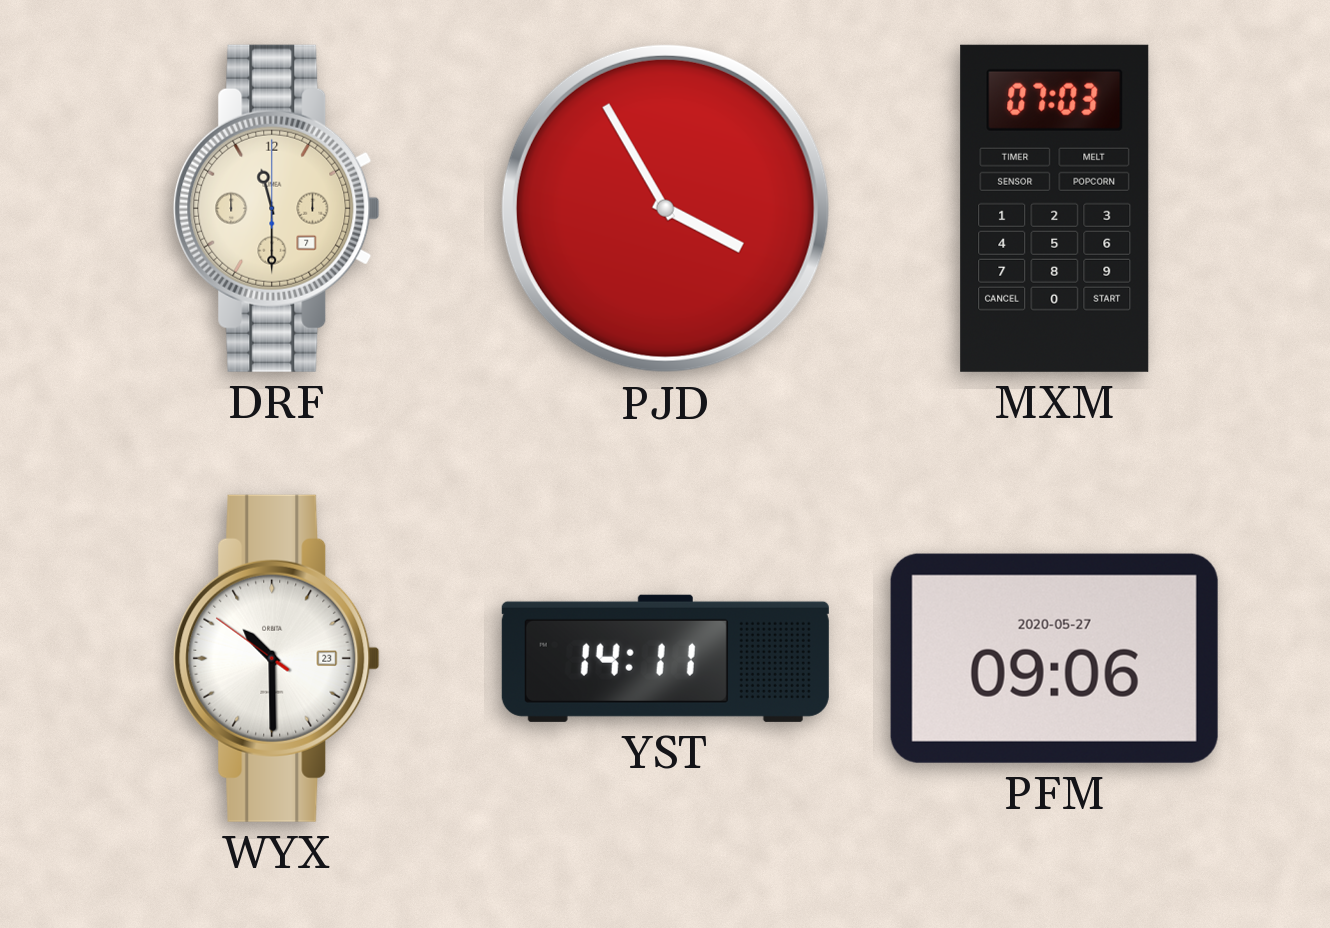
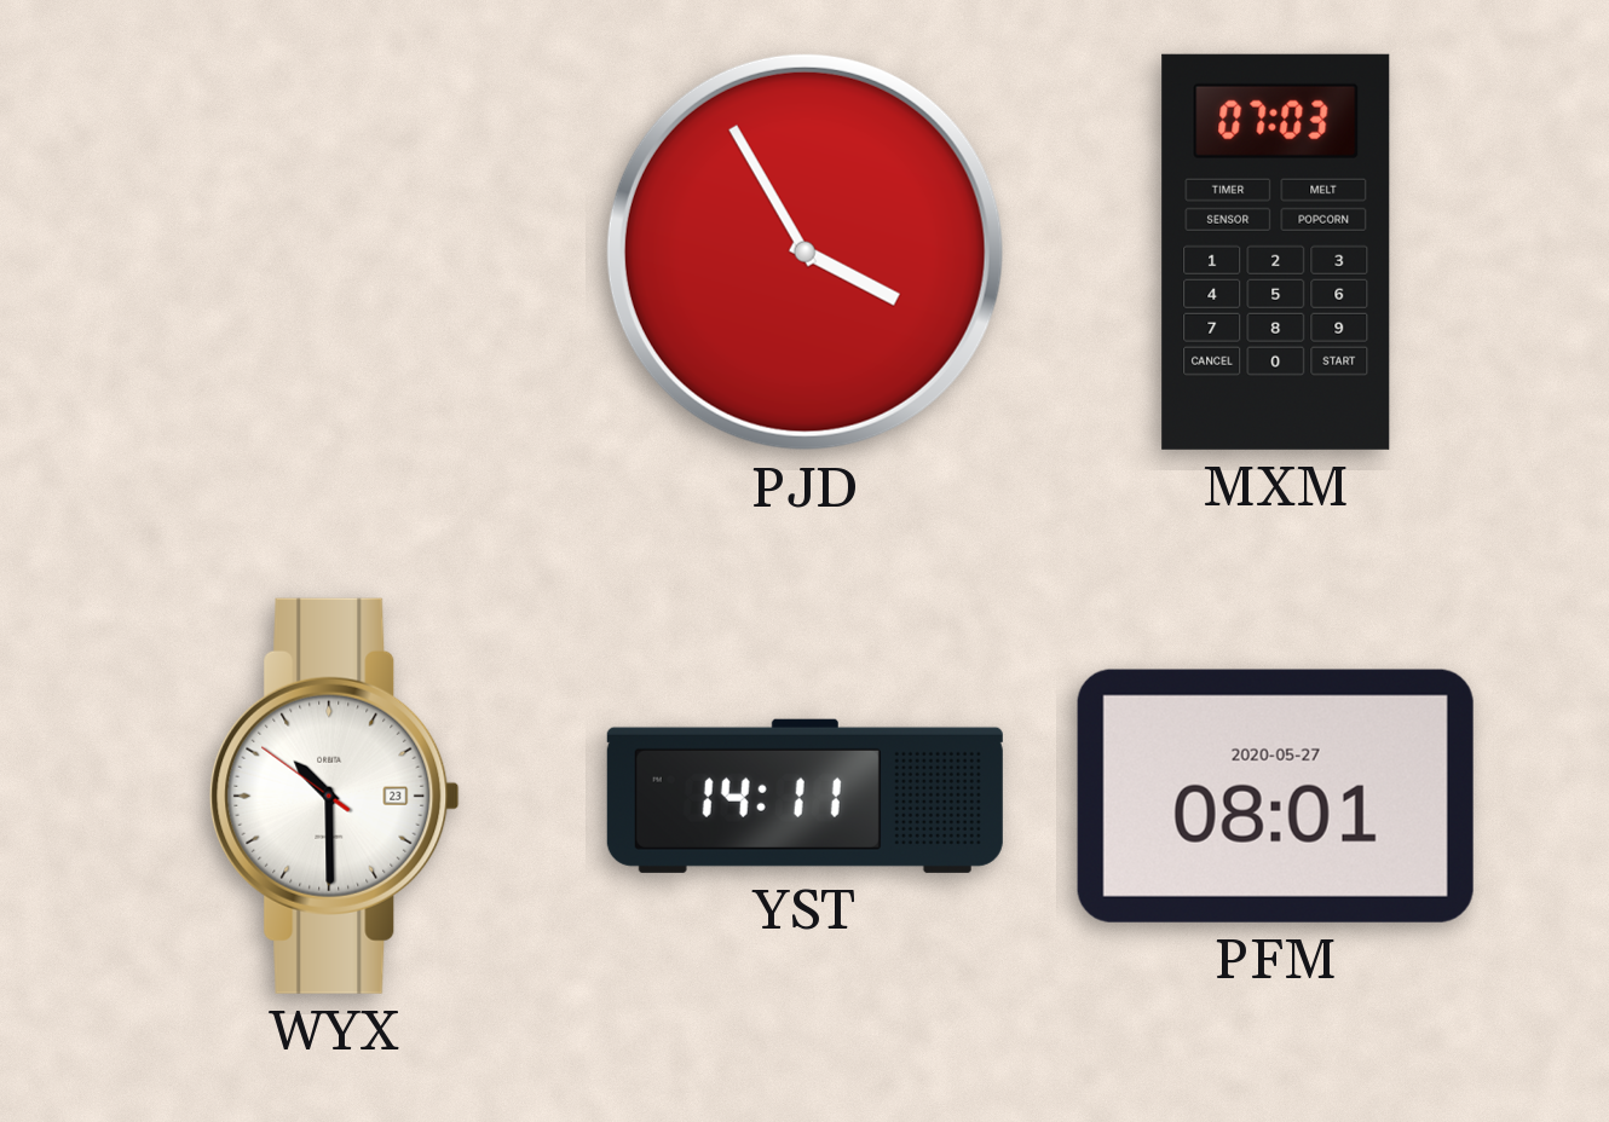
DRF: 11:30 -> none (277, 208)
PFM: 09:06 -> 08:01 (1275, 796)
